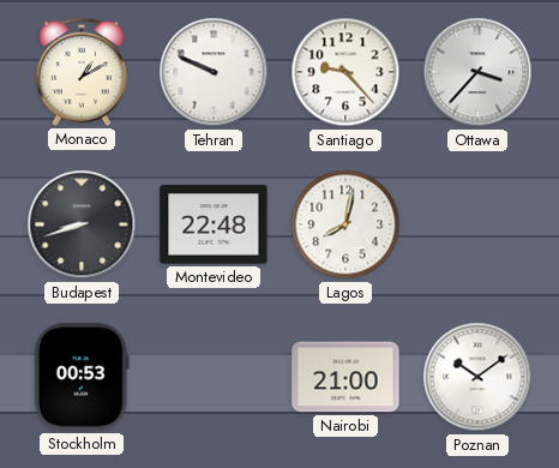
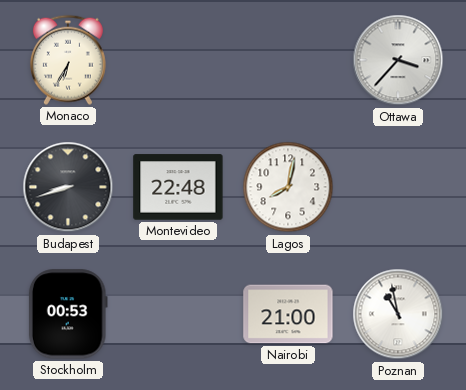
Monaco: 1:10 -> 6:35 (68, 60)
Tehran: 9:49 -> none (214, 72)
Santiago: 9:23 -> none (345, 72)
Poznan: 10:09 -> 10:58 (398, 314)
